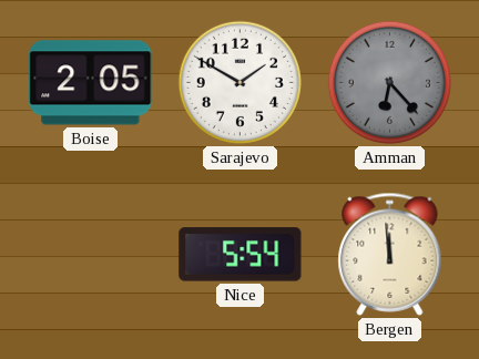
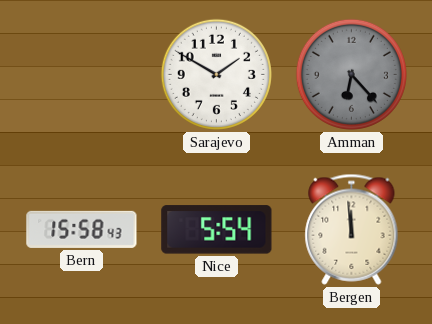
Boise: 2:05 -> none (91, 83)
Bern: none -> 15:58 (82, 229)
